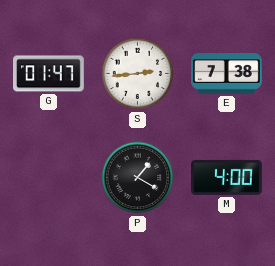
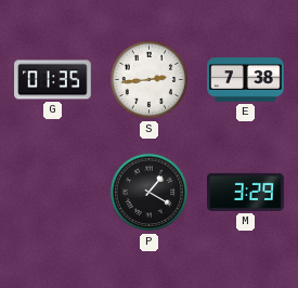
G: 01:47 -> 01:35 (53, 80)
M: 4:00 -> 3:29 (246, 192)
